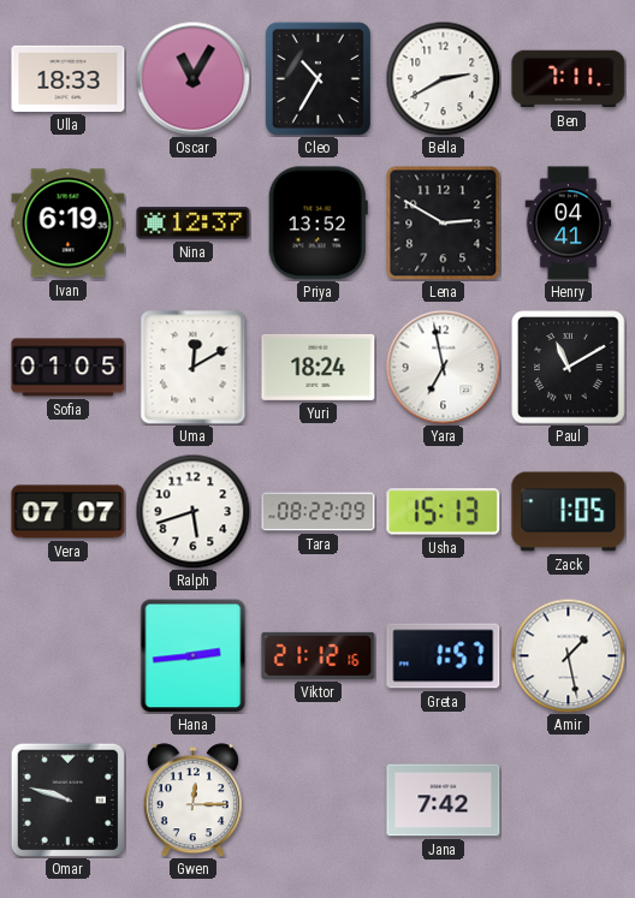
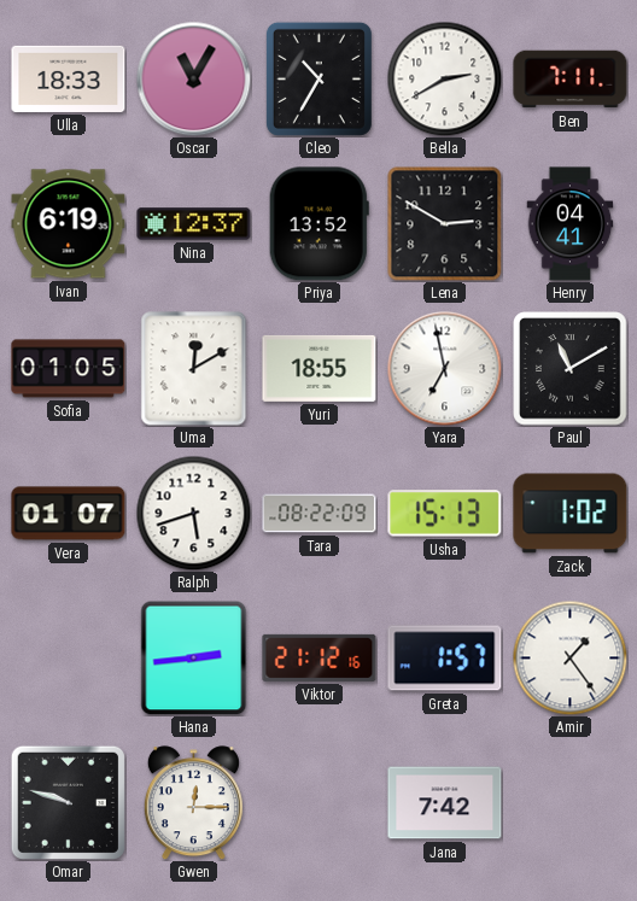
Yuri: 18:24 -> 18:55 (320, 368)
Vera: 07:07 -> 01:07 (69, 514)
Zack: 1:05 -> 1:02 (571, 514)
Amir: 1:28 -> 1:24 (569, 657)
